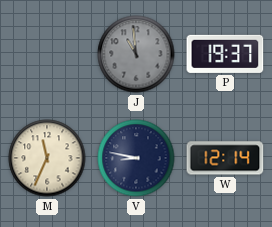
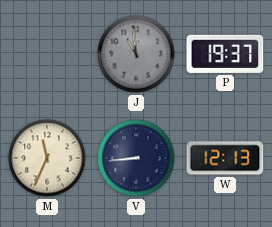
V: 8:47 -> 8:44 (136, 158)
W: 12:14 -> 12:13 (225, 158)
